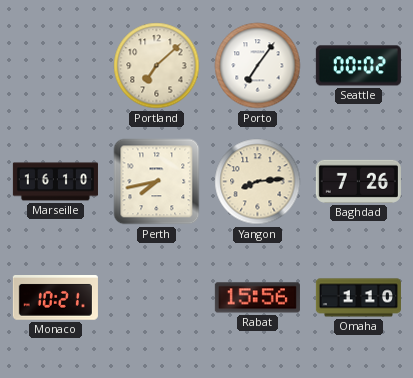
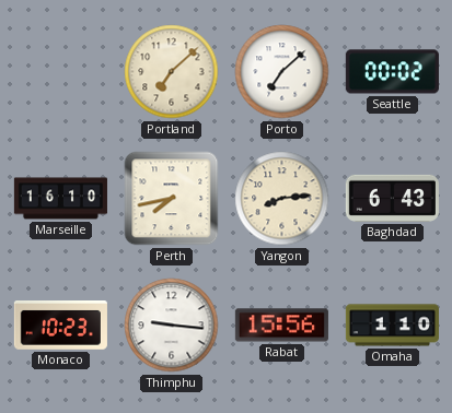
Porto: 7:06 -> 7:08 (282, 72)
Baghdad: 7:26 -> 6:43 (392, 198)
Monaco: 10:21 -> 10:23 (60, 326)
Thimphu: none -> 9:16 (172, 326)
